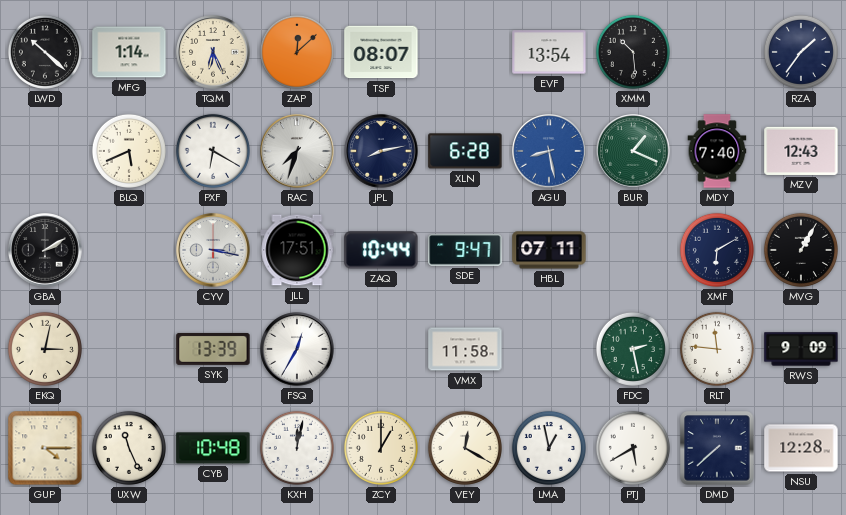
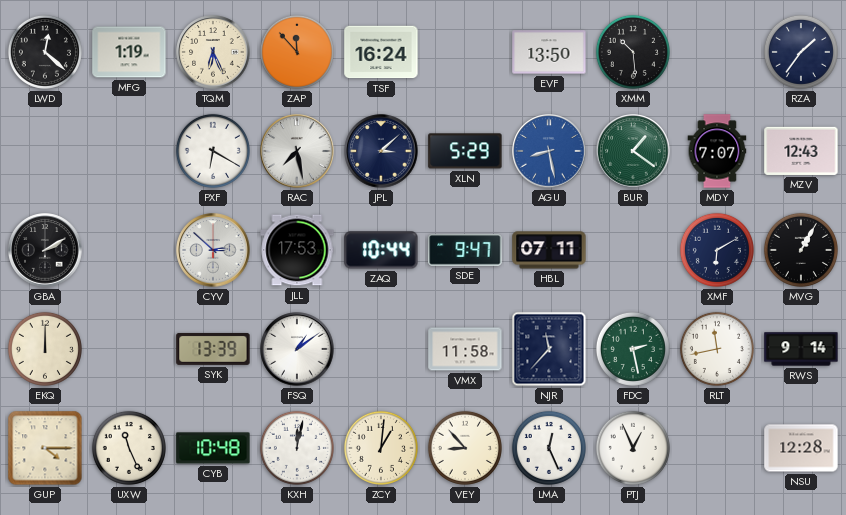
LWD: 10:22 -> 12:22 (45, 52)
MFG: 1:14 -> 1:19 (129, 52)
ZAP: 12:08 -> 11:53 (297, 52)
TSF: 08:07 -> 16:24 (381, 52)
EVF: 13:54 -> 13:50 (549, 52)
BLQ: 5:41 -> none (129, 151)
RAC: 7:33 -> 7:28 (297, 151)
JPL: 8:13 -> 3:08 (381, 151)
XLN: 6:28 -> 5:29 (465, 151)
BUR: 1:19 -> 1:21 (633, 151)
MDY: 7:40 -> 7:07 (717, 151)
CYV: 3:17 -> 2:52 (213, 250)
JLL: 17:51 -> 17:53 (297, 250)
EKQ: 3:02 -> 12:00 (45, 349)
FSQ: 12:35 -> 1:09 (297, 349)
NJR: none -> 11:37 (549, 349)
RLT: 11:46 -> 11:43 (717, 349)
RWS: 9:09 -> 9:14 (801, 349)
ZCY: 1:00 -> 1:01 (381, 448)
VEY: 12:20 -> 8:53 (465, 448)
LMA: 12:58 -> 12:26 (549, 448)
PTJ: 5:40 -> 12:56 (633, 448)
DMD: 7:38 -> none (717, 448)
